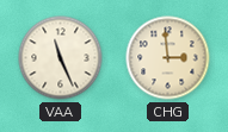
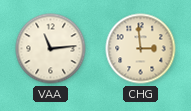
VAA: 11:26 -> 11:14 (51, 49)
